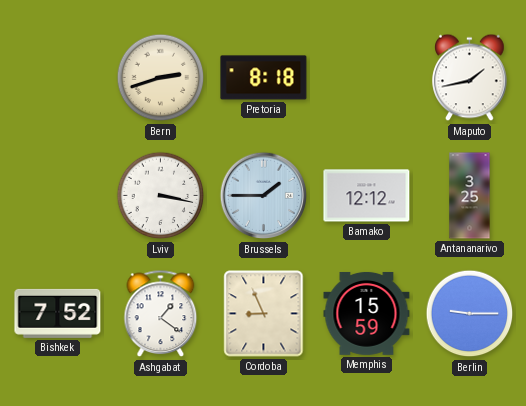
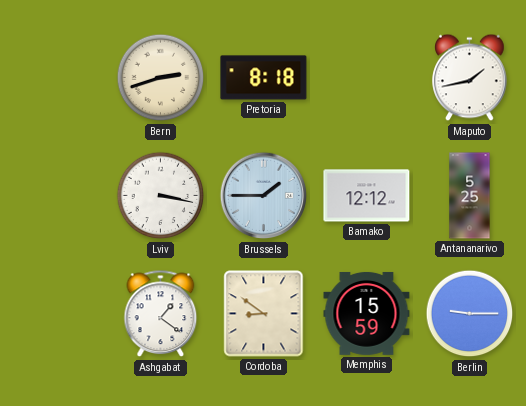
Antananarivo: 3:25 -> 5:25 (470, 196)
Bishkek: 7:52 -> none (58, 313)
Cordoba: 8:56 -> 8:51 (264, 314)
